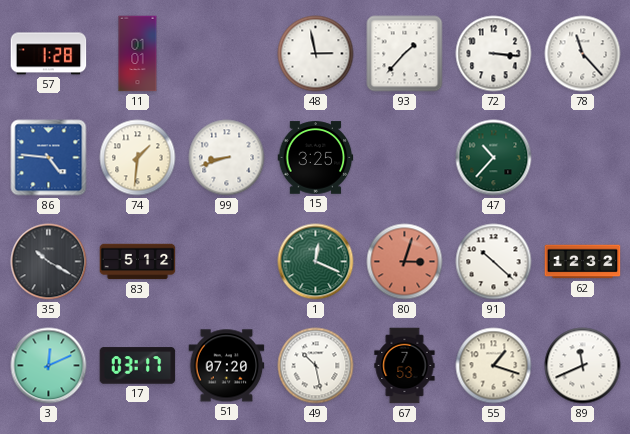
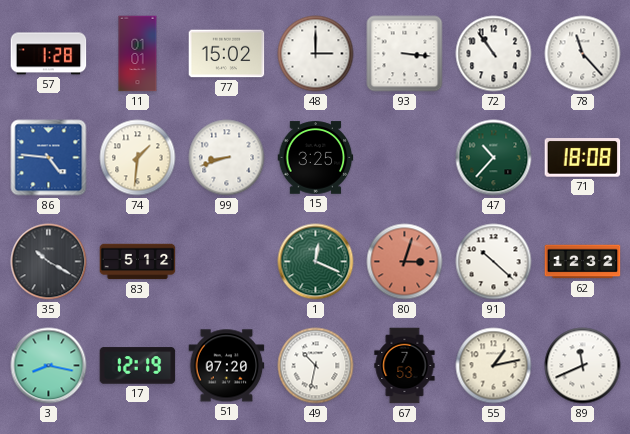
77: none -> 15:02 (227, 54)
48: 2:58 -> 3:00 (316, 54)
93: 1:37 -> 3:16 (405, 54)
72: 3:16 -> 10:54 (494, 54)
71: none -> 18:08 (583, 158)
3: 12:11 -> 8:17 (49, 366)
17: 03:17 -> 12:19 (138, 366)
49: 10:28 -> 10:32 (316, 366)
55: 1:18 -> 1:13 (494, 366)
